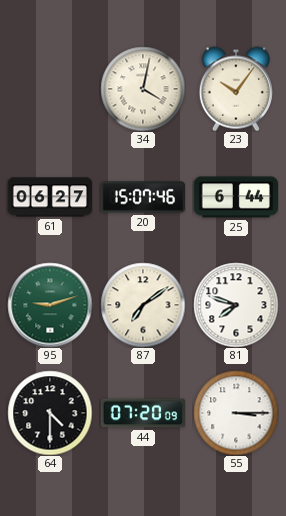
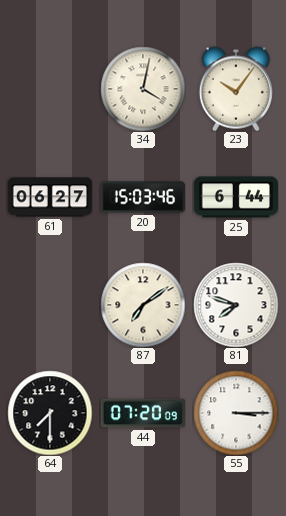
20: 15:07 -> 15:03 (142, 197)
95: 9:12 -> none (50, 305)
64: 4:30 -> 7:30 (50, 413)
